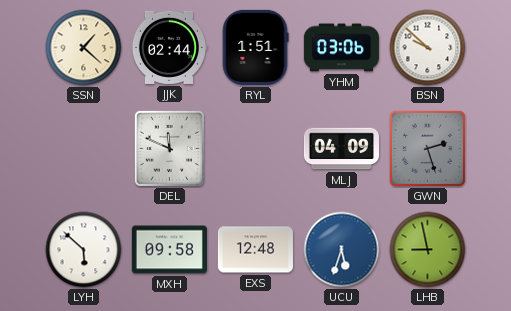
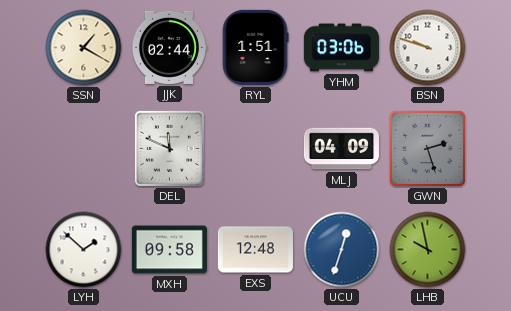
SSN: 1:22 -> 1:20 (84, 48)
BSN: 9:52 -> 9:48 (428, 48)
LYH: 5:52 -> 1:52 (84, 250)
UCU: 5:33 -> 12:33 (342, 250)
LHB: 8:58 -> 9:58 (428, 250)
